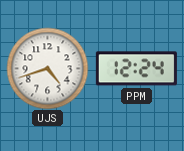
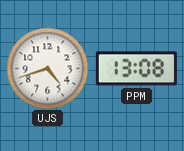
PPM: 12:24 -> 13:08 (136, 69)
